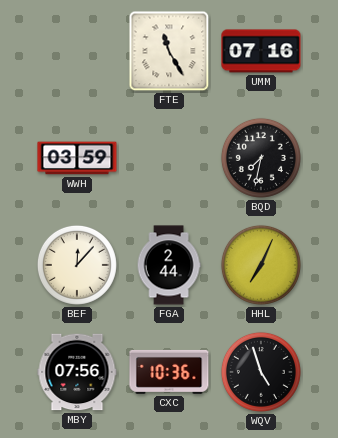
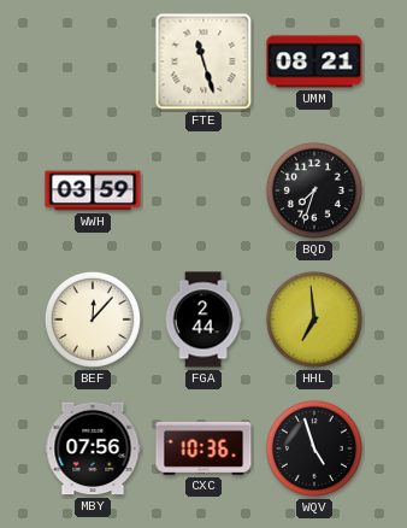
FTE: 11:25 -> 11:27 (203, 61)
UMM: 07:16 -> 08:21 (314, 61)
BQD: 7:32 -> 7:33 (314, 190)
HHL: 7:04 -> 6:59 (314, 319)
